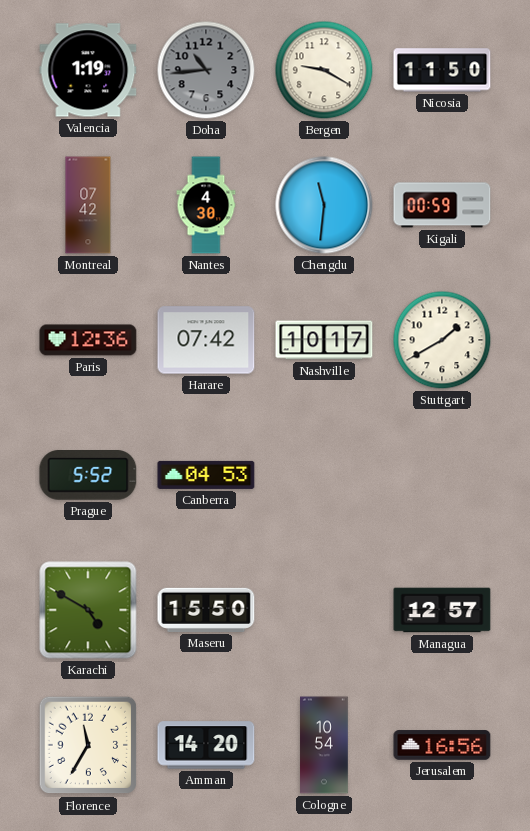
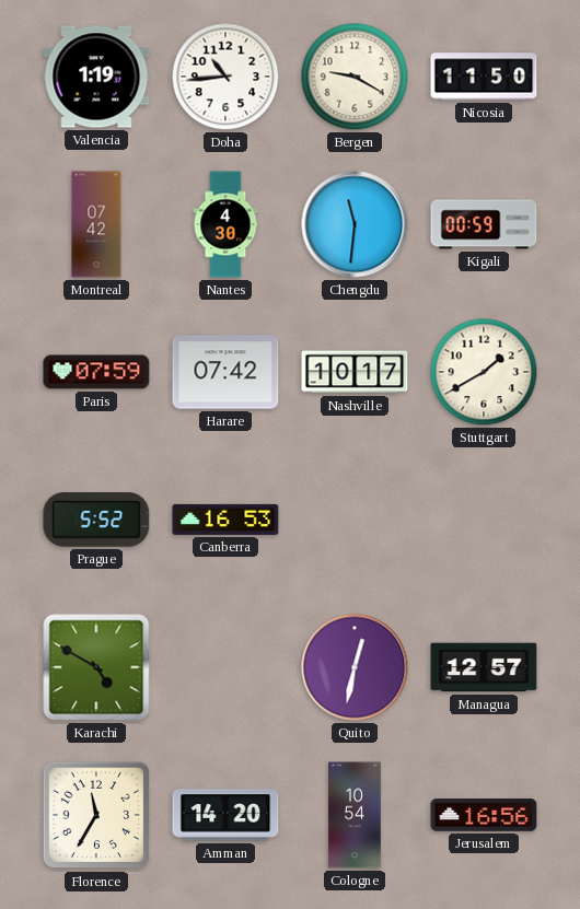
Doha dial: grey -> white (225, 77)
Paris: 12:36 -> 07:59 (96, 372)
Canberra: 04:53 -> 16:53 (225, 520)
Maseru: 15:50 -> none (206, 610)
Quito: none -> 12:32 (355, 667)
